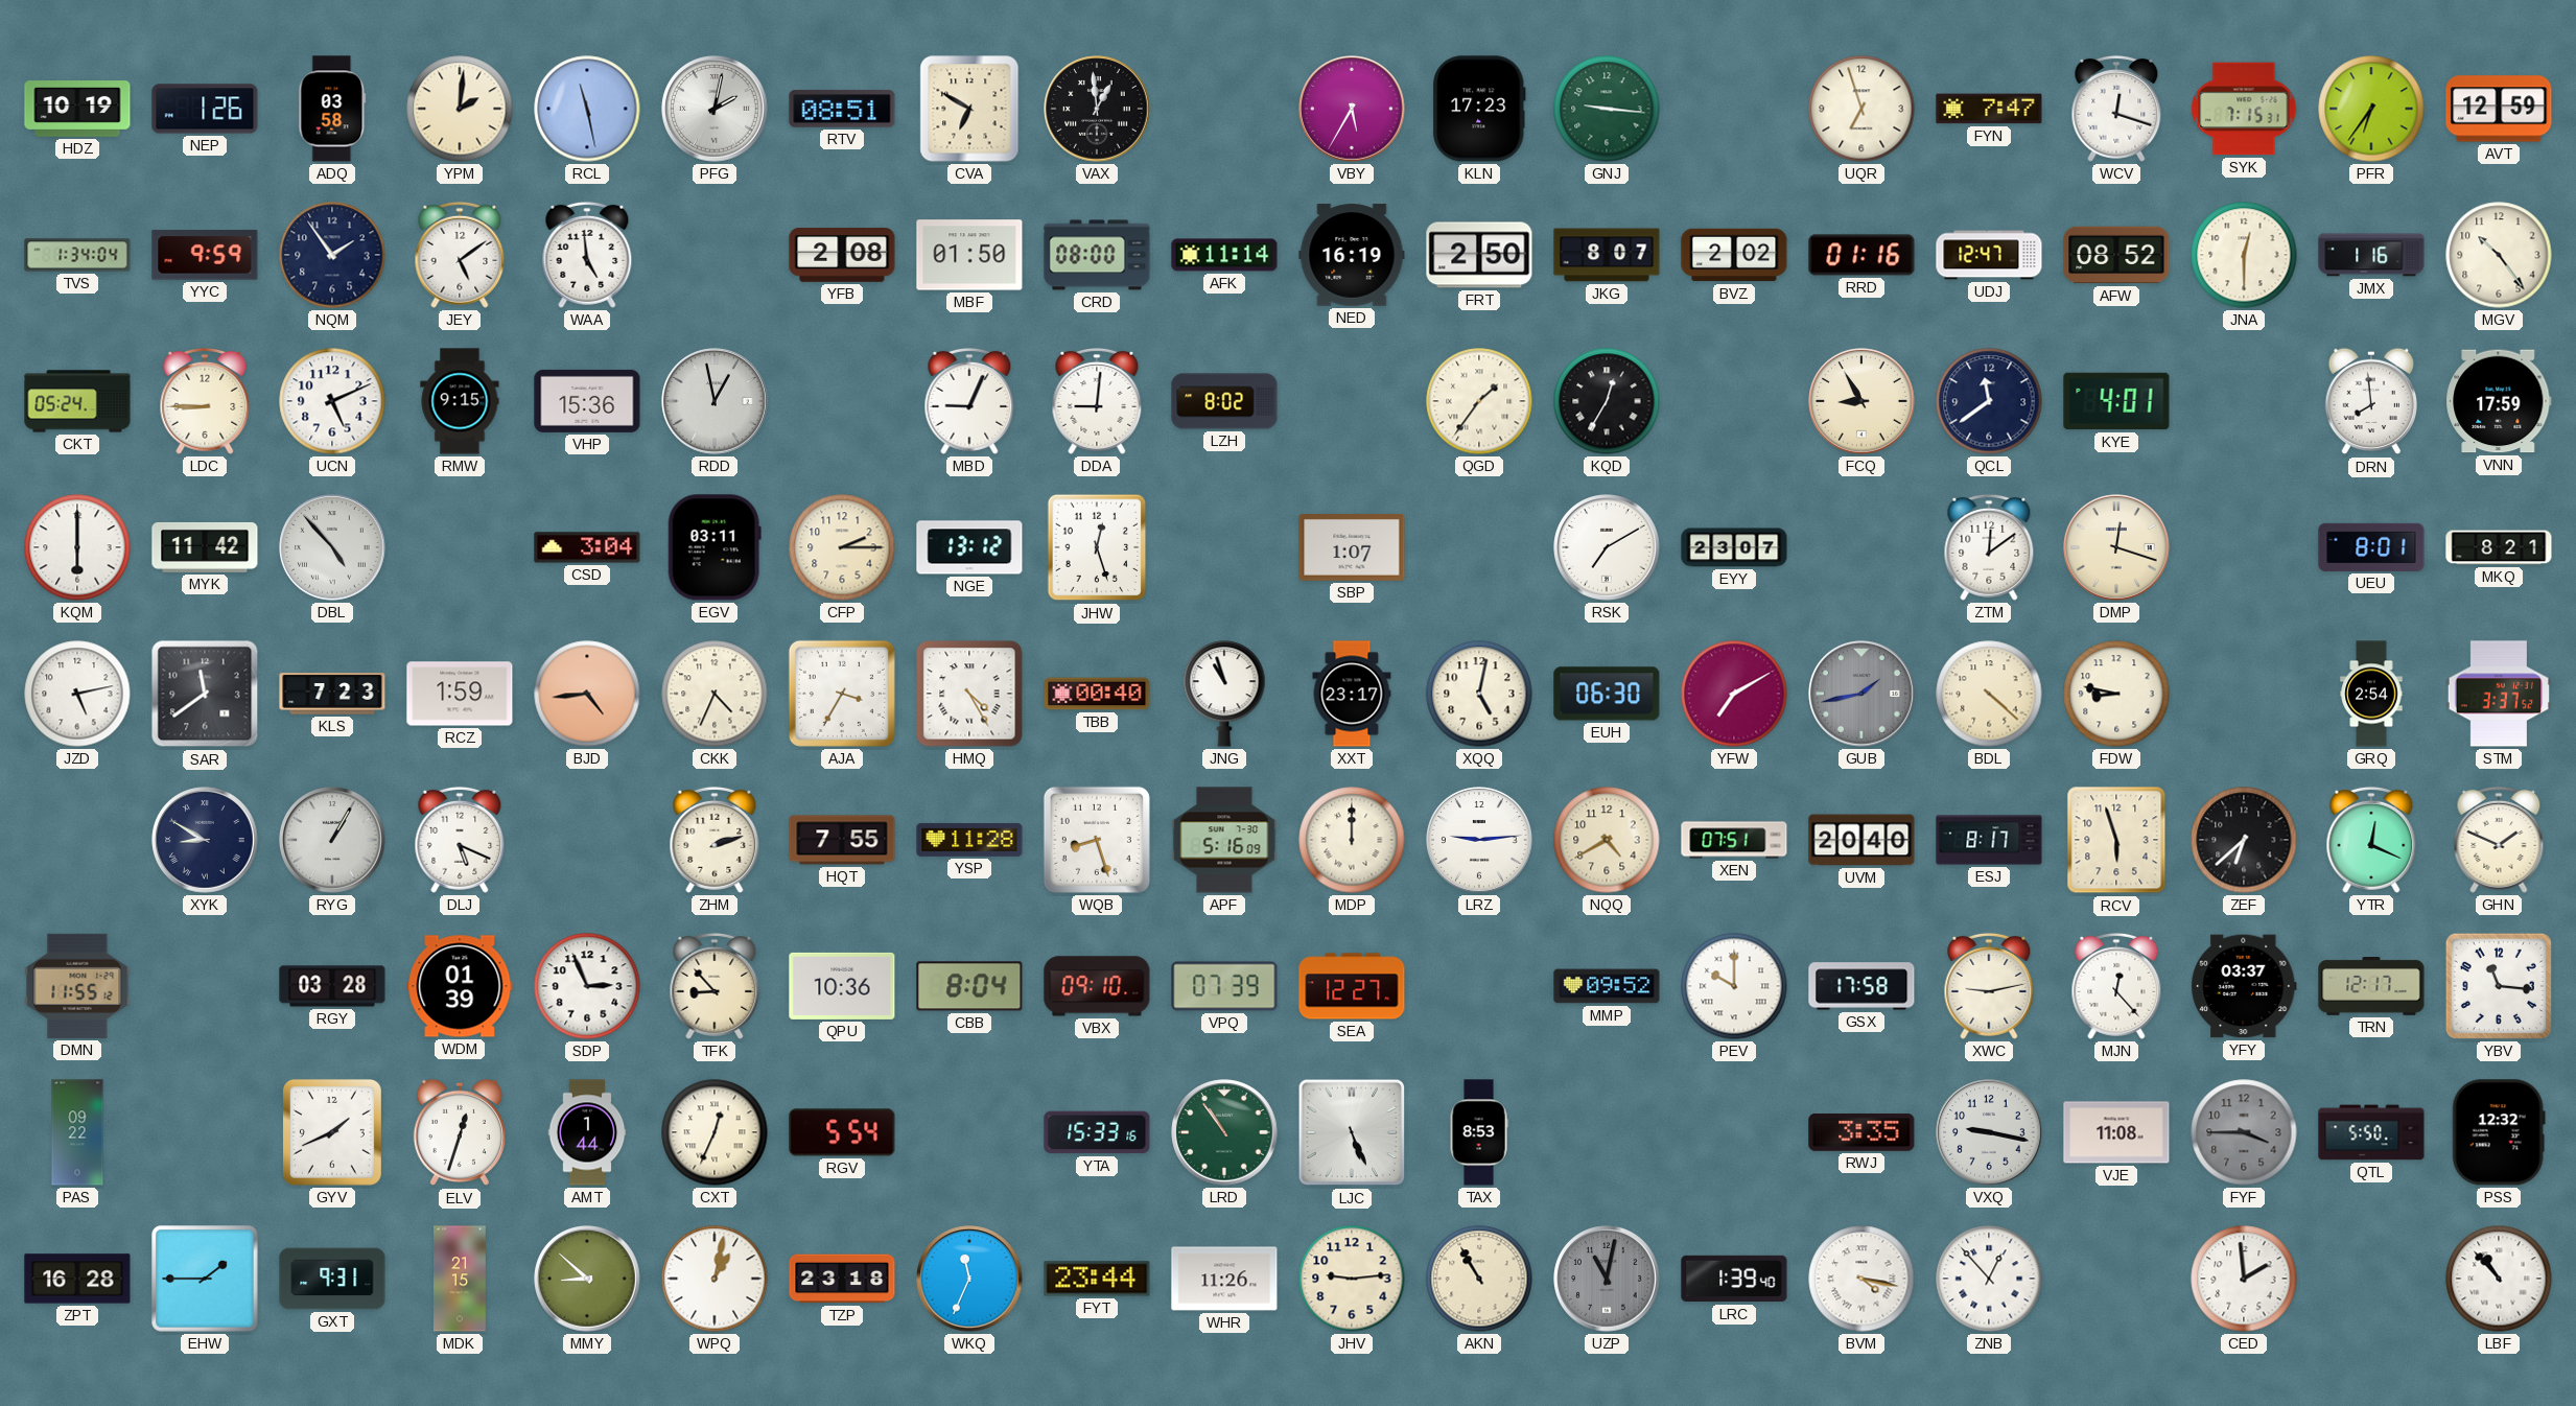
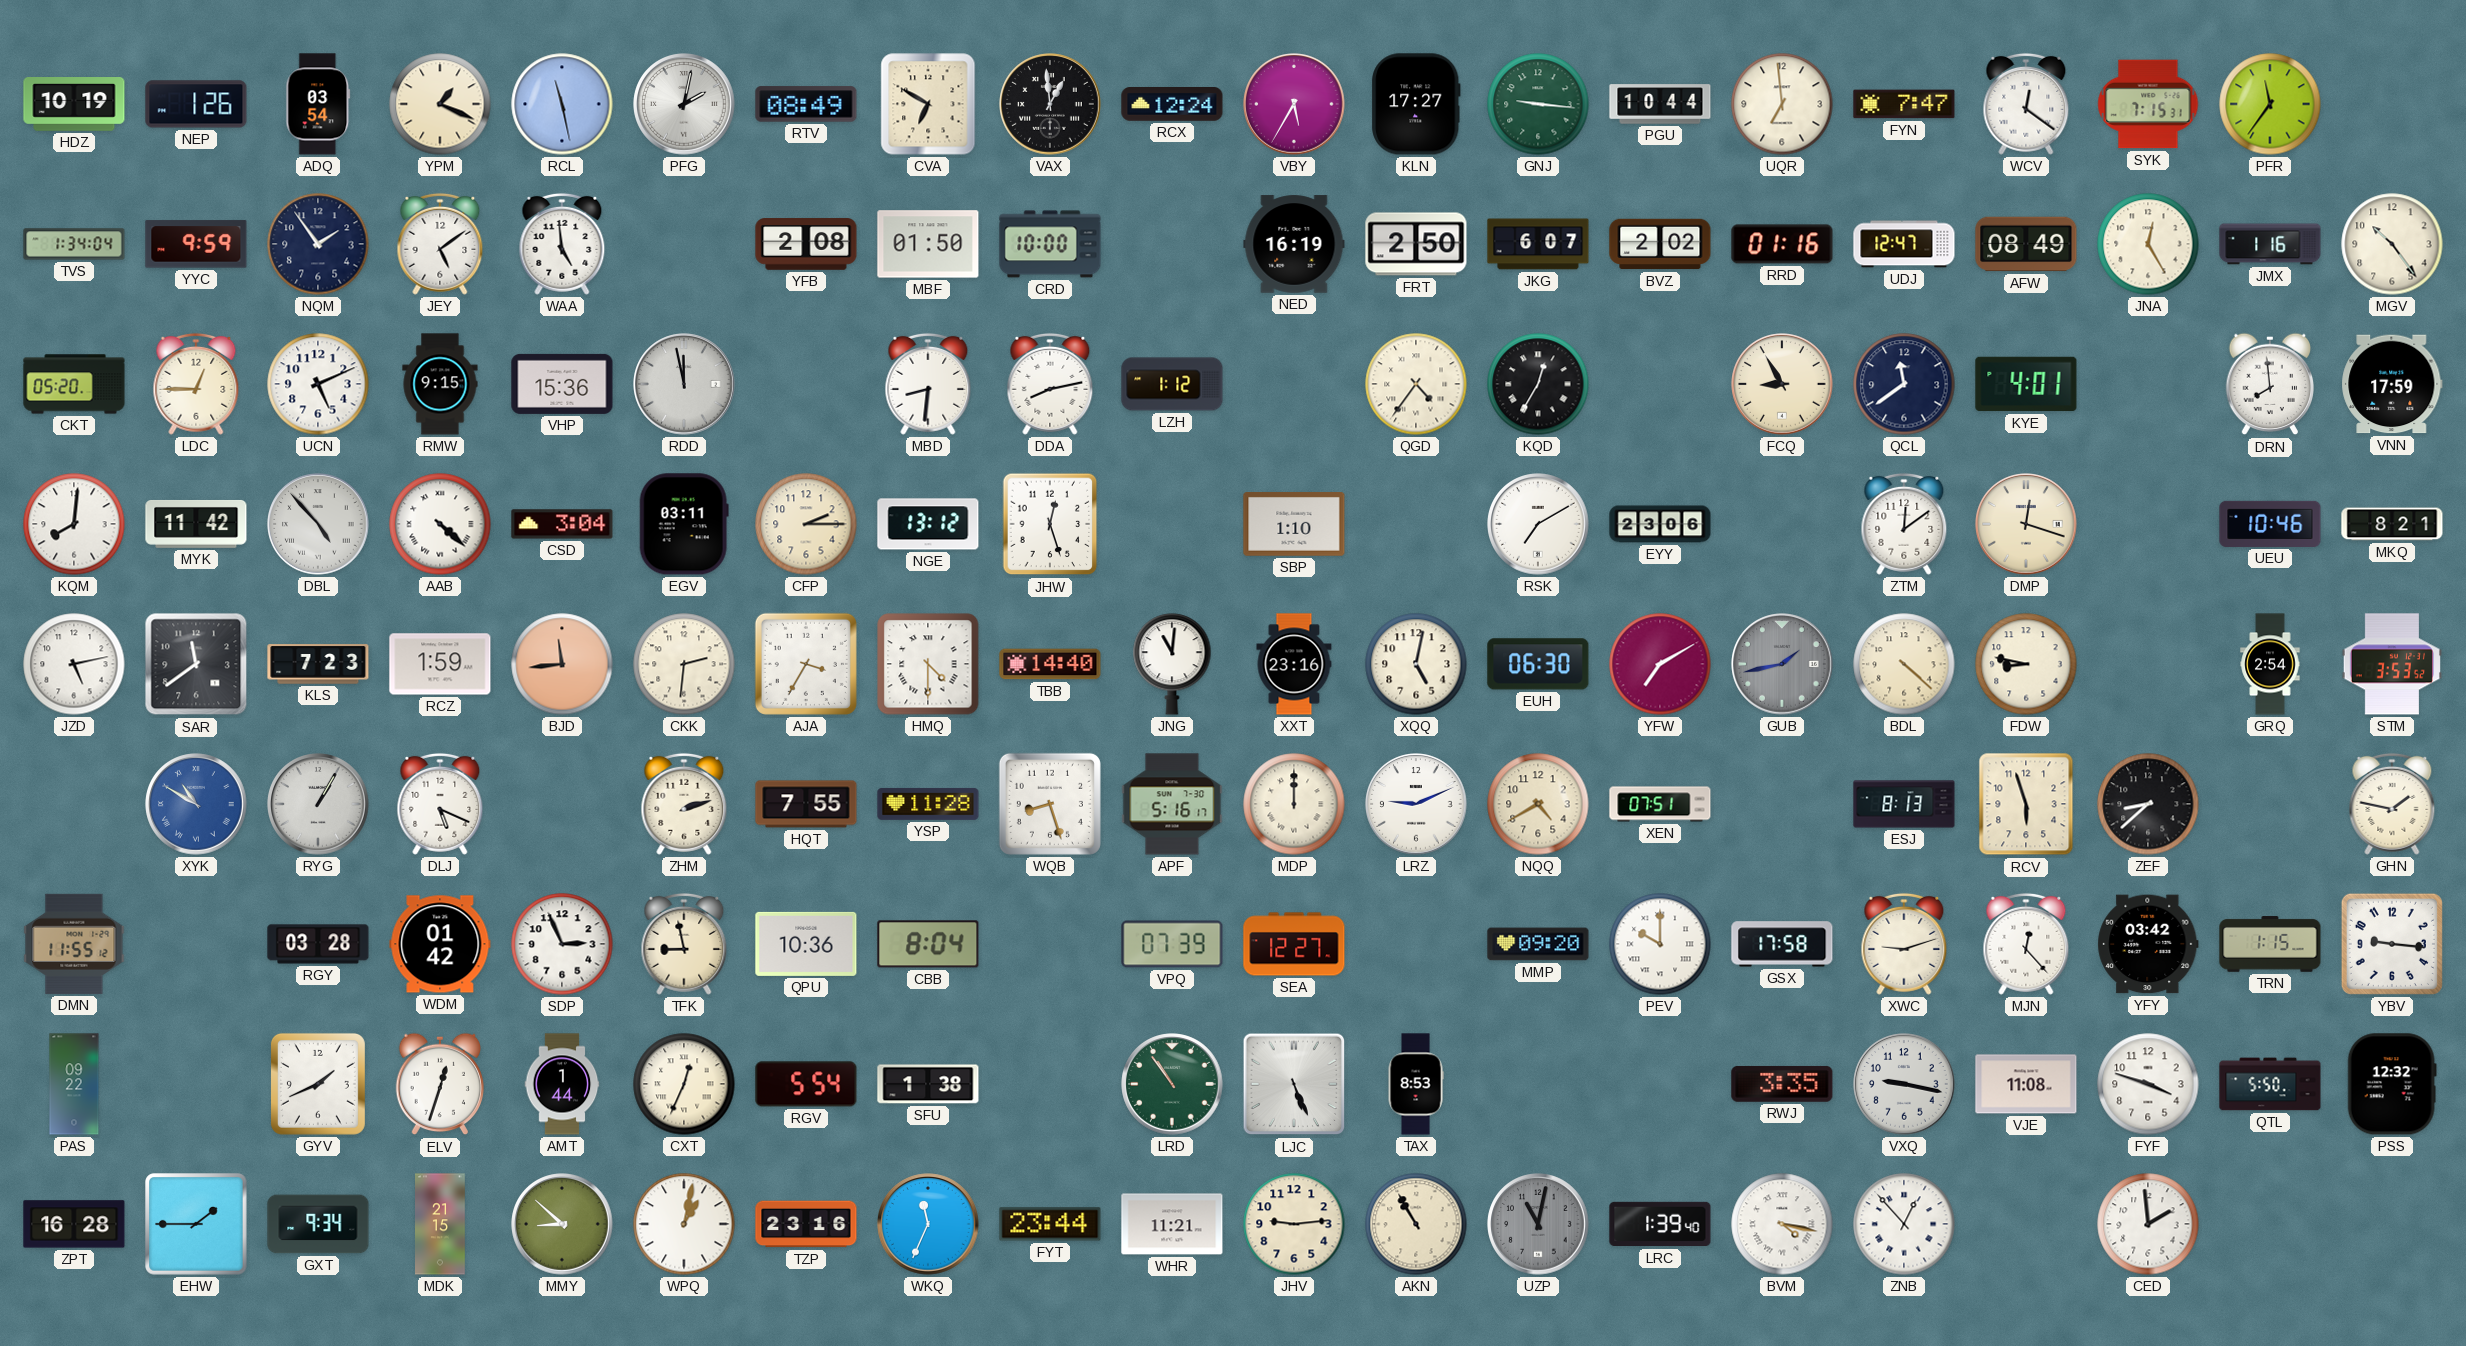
ADQ: 03:58 -> 03:54 (318, 104)
YPM: 2:01 -> 1:19 (440, 104)
RTV: 08:51 -> 08:49 (806, 104)
RCX: none -> 12:24 (1172, 105)
KLN: 17:23 -> 17:27 (1417, 104)
PGU: none -> 10:44 (1660, 104)
UQR: 6:57 -> 6:59 (1782, 104)
WCV: 12:18 -> 12:21 (2026, 104)
PFR: 6:36 -> 11:36 (2270, 104)
AVT: 12:59 -> none (2499, 109)
CRD: 08:00 -> 10:00 (1050, 244)
AFK: 11:14 -> none (1224, 255)
JKG: 8:07 -> 6:07 (1538, 244)
AFW: 08:52 -> 08:49 (2026, 244)
JNA: 12:30 -> 12:25 (2148, 244)
CKT: 05:24 -> 05:20 (74, 384)
LDC: 8:45 -> 12:45 (196, 384)
RDD: 12:58 -> 11:58 (684, 384)
MBD: 9:04 -> 8:31 (928, 384)
DDA: 9:01 -> 8:13 (1050, 384)
LZH: 8:02 -> 1:12 (1172, 384)
QGD: 1:36 -> 4:36 (1416, 384)
KQM: 6:00 -> 8:01 (74, 524)
AAB: none -> 4:22 (440, 524)
SBP: 1:07 -> 1:10 (1294, 525)
EYY: 23:07 -> 23:06 (1660, 524)
UEU: 8:01 -> 10:46 (2270, 524)
BJD: 4:44 -> 11:44 (562, 664)
CKK: 4:34 -> 2:31 (684, 664)
HMQ: 4:25 -> 4:30 (928, 664)
TBB: 00:40 -> 14:40 (1050, 664)
JNG: 10:57 -> 11:01 (1172, 664)
XXT: 23:17 -> 23:16 (1294, 664)
STM: 3:37 -> 3:53 (2392, 664)
XYK: 8:50 -> 10:50 (196, 804)
XYK dial: navy -> blue (196, 804)
APF: 5:16:09 -> 5:16:17 (1172, 804)
LRZ: 9:14 -> 9:11 (1416, 804)
UVM: 20:40 -> none (1861, 840)
ESJ: 8:17 -> 8:13 (1904, 804)
ZEF: 6:38 -> 8:38 (2148, 804)
YTR: 12:19 -> none (2371, 840)
GHN: 1:49 -> 1:47 (2392, 804)
WDM: 01:39 -> 01:42 (440, 944)
TFK: 8:53 -> 8:58 (684, 944)
VBX: 09:10 -> none (1097, 986)
MMP: 09:52 -> 09:20 (1538, 944)
XWC: 9:13 -> 9:12 (1904, 944)
YFY: 03:37 -> 03:42 (2148, 944)
TRN: 12:17 -> 1:15 (2270, 944)
YBV: 11:16 -> 9:16 (2392, 944)
SFU: none -> 1:38 (928, 1084)
YTA: 15:33 -> none (1097, 1132)
FYF: 3:45 -> 3:48 (2148, 1084)
FYF dial: grey -> white (2148, 1084)
GXT: 9:31 -> 9:34 (318, 1224)
TZP: 23:18 -> 23:16 (806, 1224)
WHR: 11:26 -> 11:21 (1172, 1224)
LBF: 10:53 -> none (2499, 1279)
